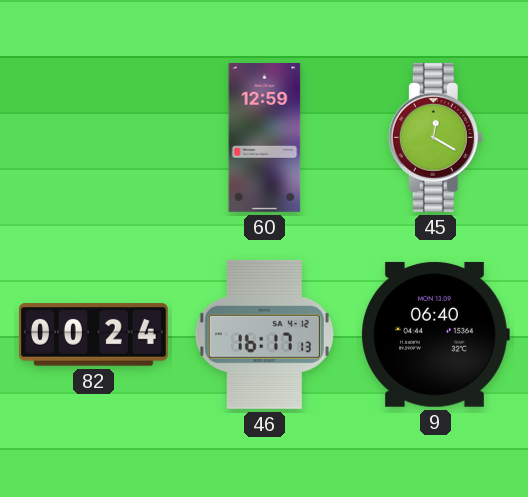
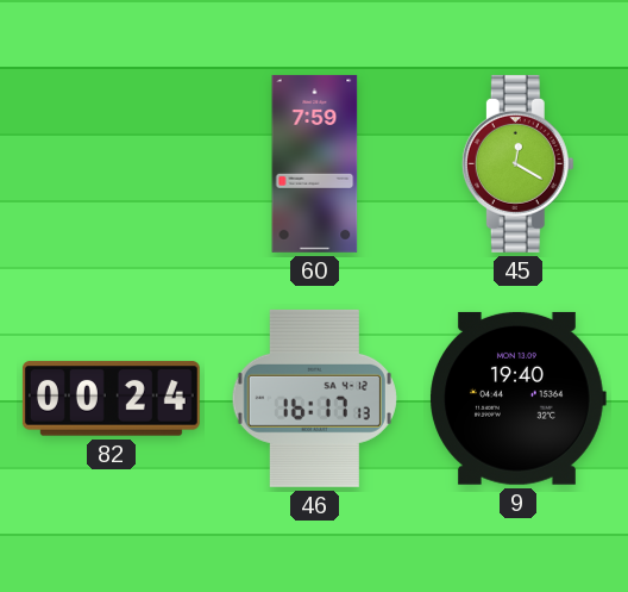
60: 12:59 -> 7:59 (315, 163)
9: 06:40 -> 19:40 (517, 398)
